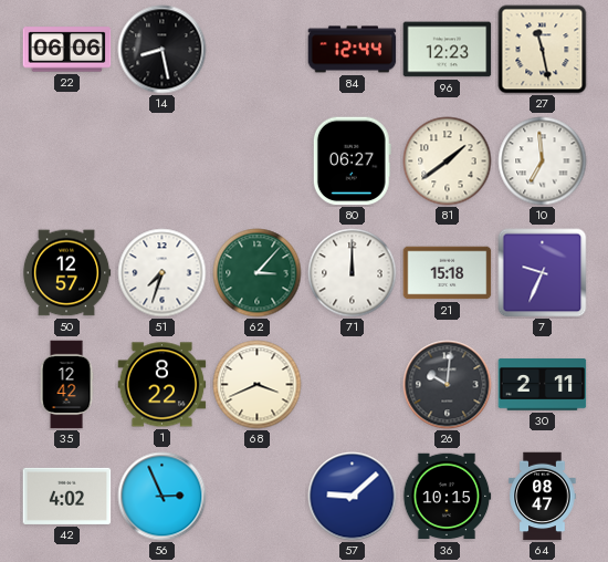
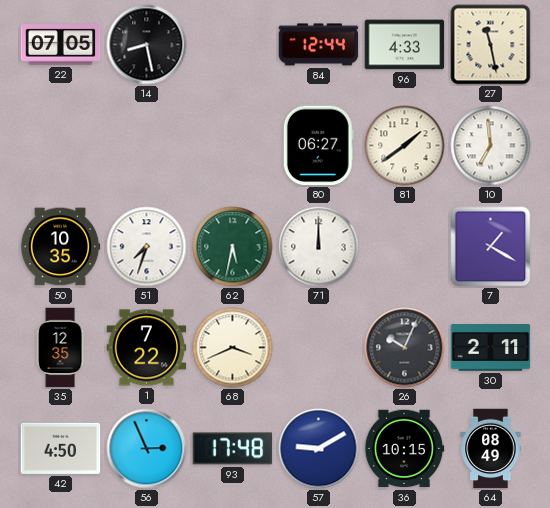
22: 06:06 -> 07:05 (61, 45)
96: 12:23 -> 4:33 (405, 45)
50: 12:57 -> 10:35 (60, 247)
62: 3:07 -> 5:32 (233, 247)
21: 15:18 -> none (448, 273)
7: 9:34 -> 1:20 (491, 247)
35: 12:42 -> 12:35 (60, 348)
1: 8:22 -> 7:22 (147, 348)
26: 10:01 -> 10:04 (405, 348)
42: 4:02 -> 4:50 (61, 448)
93: none -> 17:48 (233, 449)
57: 9:08 -> 9:10 (319, 449)
64: 08:47 -> 08:49 (491, 449)
